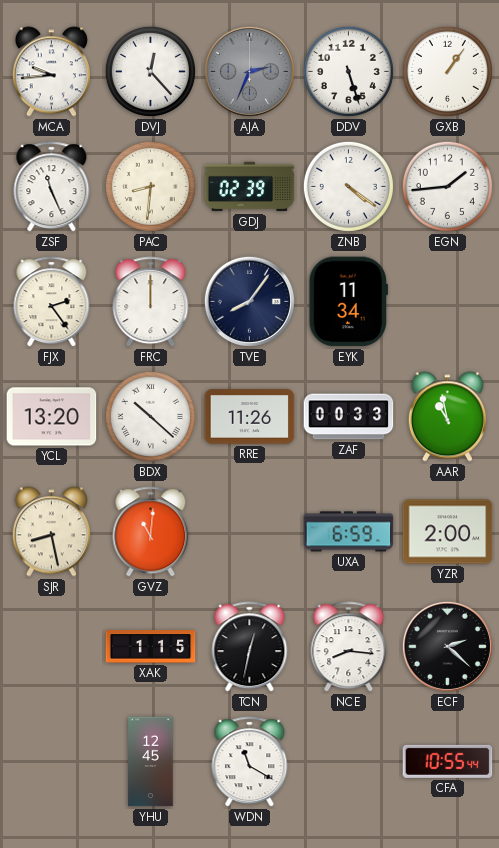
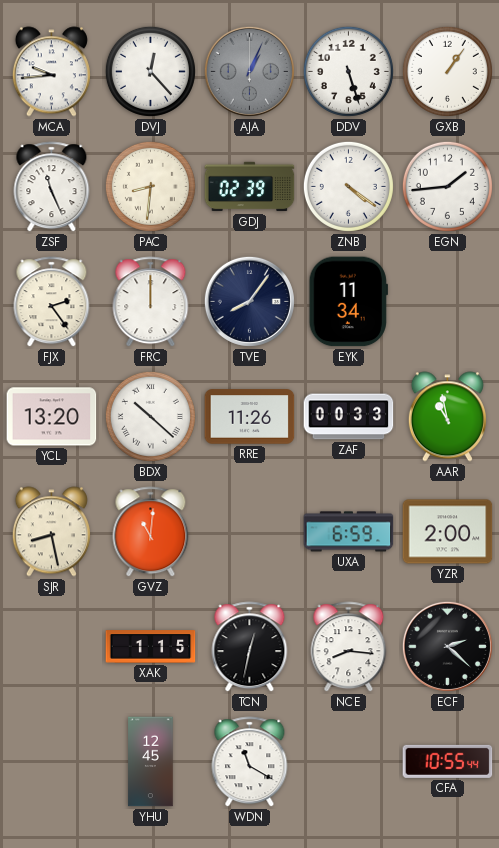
AJA: 2:34 -> 1:04 (249, 71)
